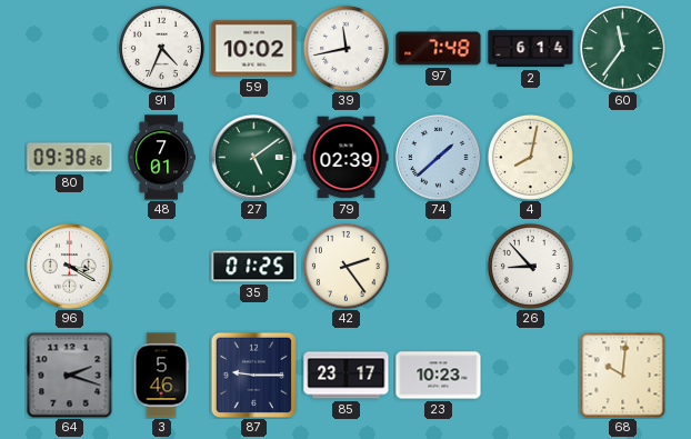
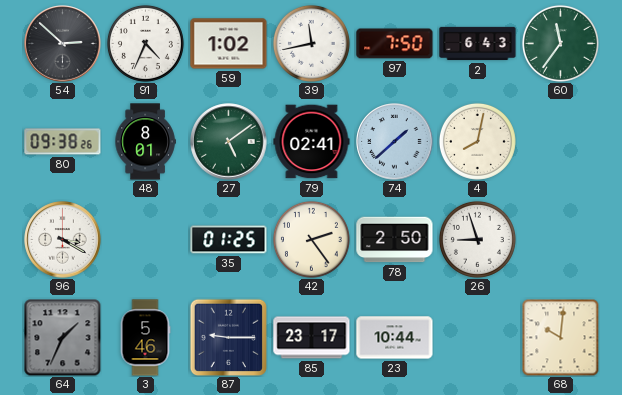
54: none -> 2:52 (63, 44)
59: 10:02 -> 1:02 (229, 44)
97: 7:48 -> 7:50 (395, 44)
2: 6:14 -> 6:43 (478, 44)
48: 7:01 -> 8:01 (145, 142)
79: 02:39 -> 02:41 (312, 142)
78: none -> 2:50 (395, 240)
26: 8:53 -> 8:57 (477, 239)
64: 2:18 -> 1:34 (62, 337)
23: 10:23 -> 10:44 (395, 338)
